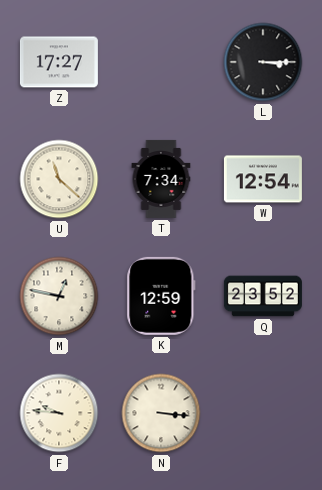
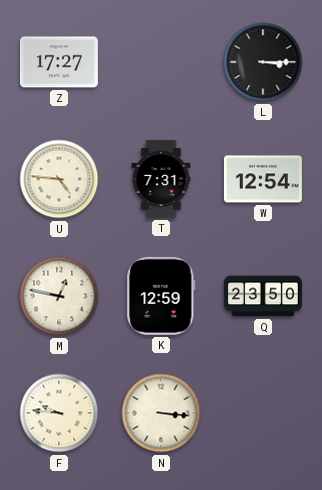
U: 11:22 -> 4:46 (59, 179)
T: 7:34 -> 7:31 (161, 179)
Q: 23:52 -> 23:50 (263, 296)
